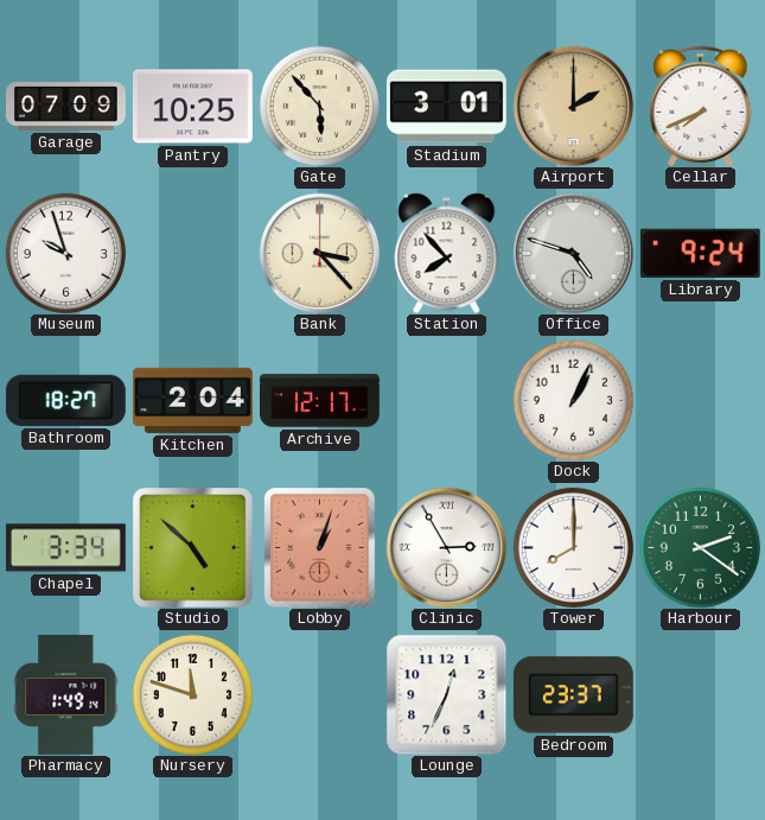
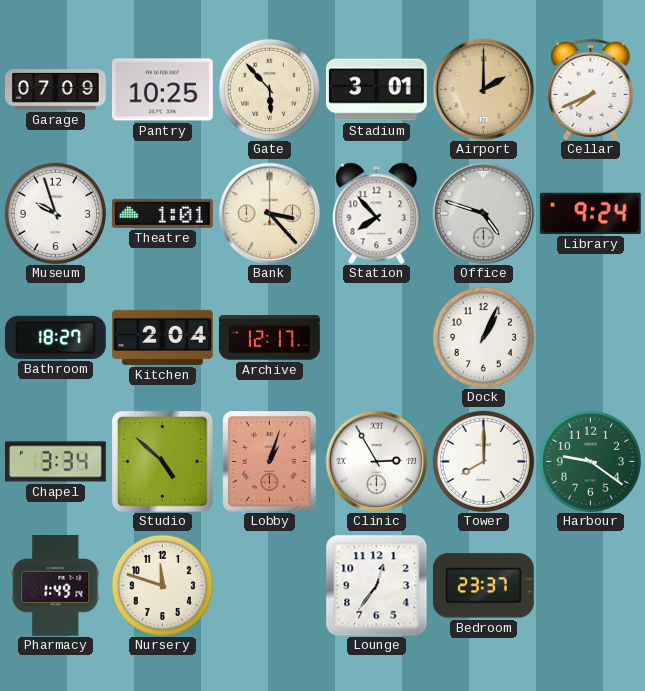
Theatre: none -> 1:01 (162, 213)
Harbour: 2:21 -> 9:21 (590, 461)
Lounge: 12:34 -> 12:36 (376, 585)
